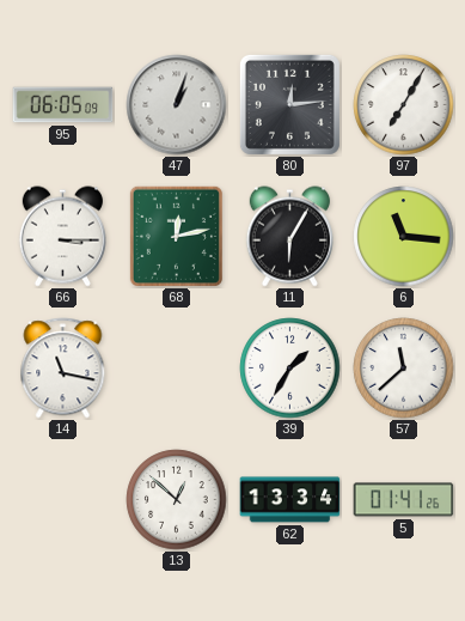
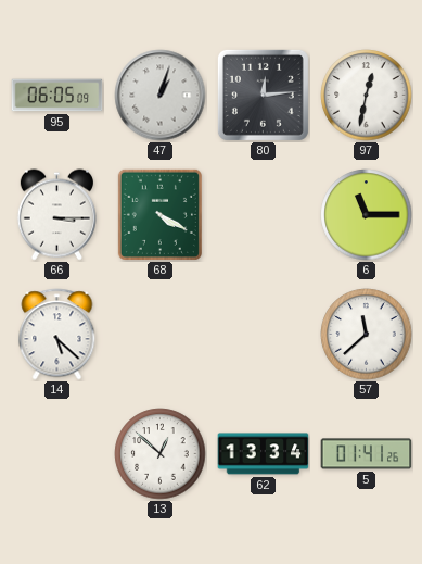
97: 7:05 -> 12:32 (367, 96)
68: 12:13 -> 4:20 (159, 214)
11: 6:05 -> none (289, 237)
6: 11:16 -> 11:15 (367, 215)
14: 11:17 -> 5:22 (57, 335)
39: 1:35 -> none (290, 369)
